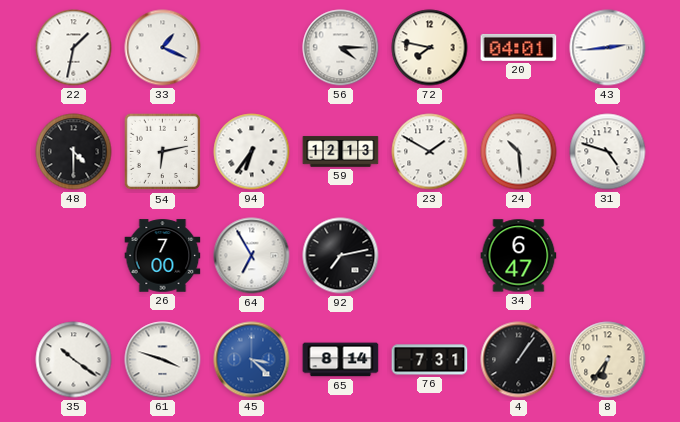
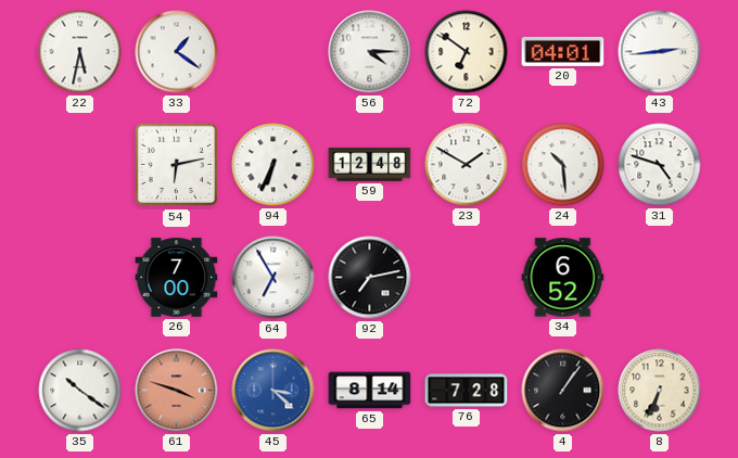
22: 1:32 -> 5:32 (80, 52)
33: 1:19 -> 1:21 (177, 52)
72: 7:47 -> 6:51 (467, 52)
48: 4:30 -> none (74, 152)
94: 6:36 -> 6:34 (273, 165)
59: 12:13 -> 12:48 (370, 165)
34: 6:47 -> 6:52 (563, 278)
61 dial: white -> salmon (177, 391)
76: 7:31 -> 7:28 (467, 391)
8: 6:36 -> 6:34 (660, 391)
